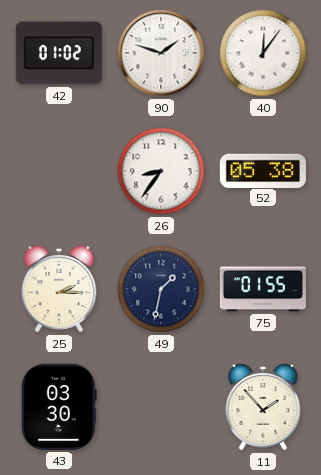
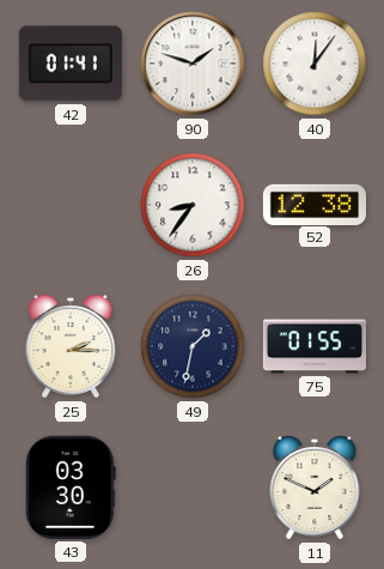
42: 01:02 -> 01:41 (71, 63)
52: 05:38 -> 12:38 (315, 204)
11: 1:53 -> 1:49 (315, 488)
